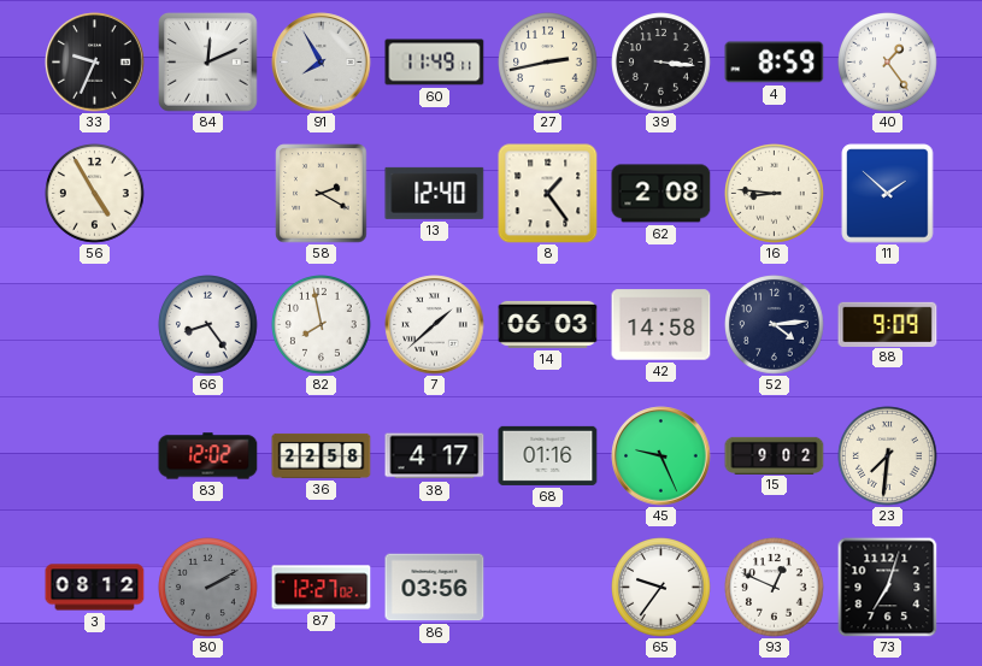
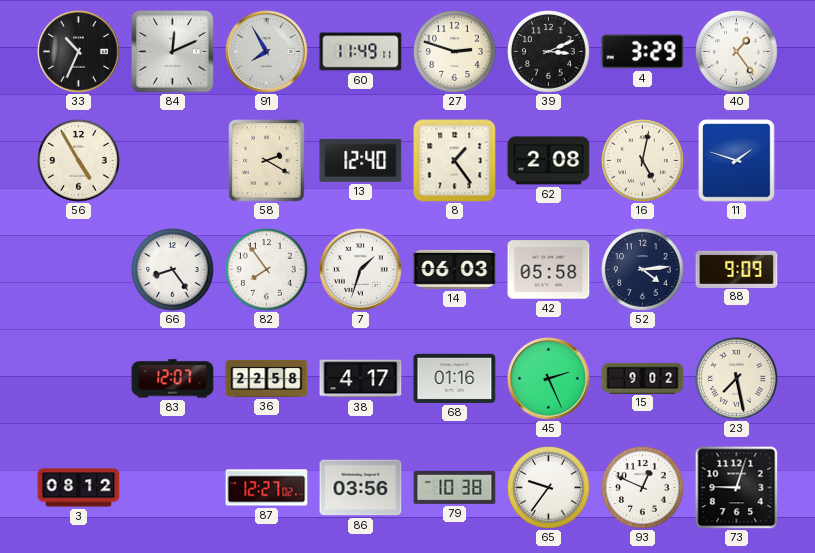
33: 9:34 -> 10:34 (79, 52)
27: 2:43 -> 2:48 (455, 52)
39: 3:16 -> 3:11 (549, 52)
4: 8:59 -> 3:29 (643, 52)
16: 8:46 -> 5:02 (643, 161)
11: 1:52 -> 1:48 (737, 161)
82: 7:58 -> 7:54 (267, 270)
7: 1:38 -> 1:33 (361, 270)
42: 14:58 -> 05:58 (549, 270)
83: 12:02 -> 12:07 (173, 379)
45: 9:26 -> 2:26 (549, 379)
23: 7:31 -> 7:28 (737, 379)
80: 2:10 -> none (208, 588)
79: none -> 10:38 (455, 488)
73: 7:03 -> 9:03 (736, 487)
